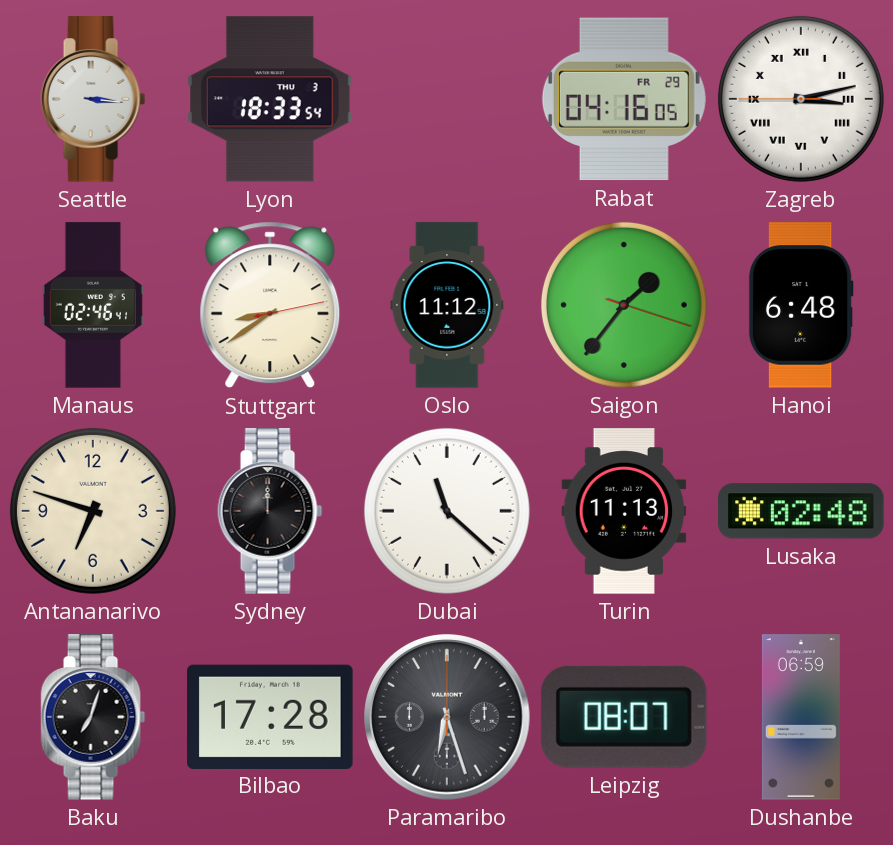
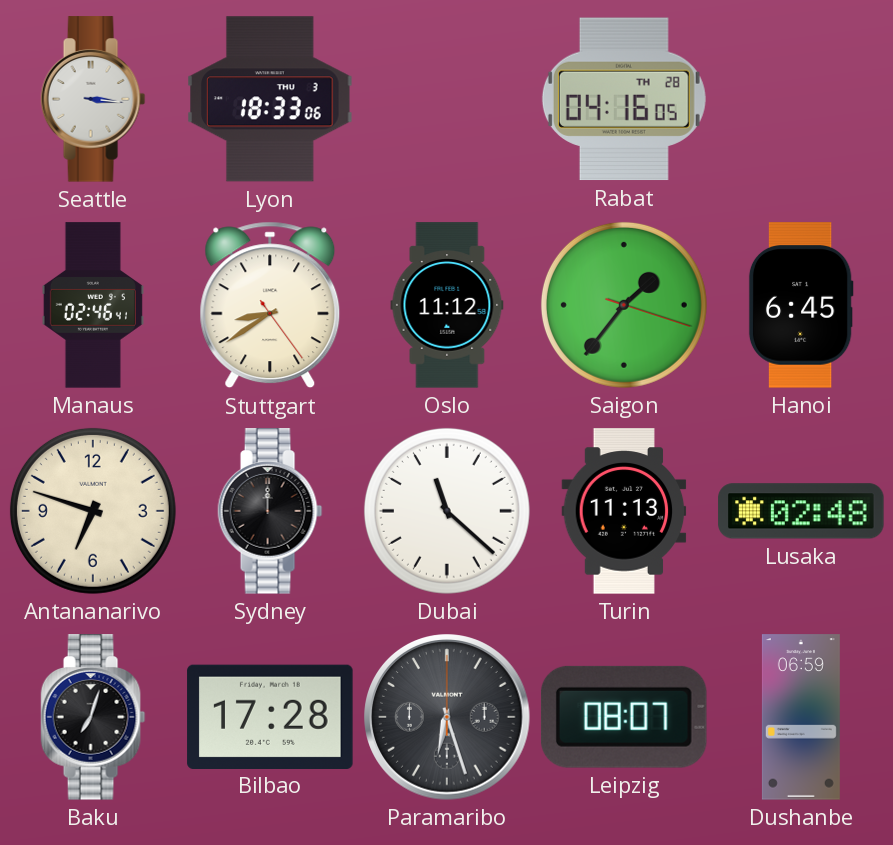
Lyon: 18:33:54 -> 18:33:06 (270, 99)
Rabat date: FR 29 -> TH 28 (624, 99)
Zagreb: 3:12 -> none (801, 99)
Stuttgart: 8:39:13 -> 8:39:24 (270, 305)
Hanoi: 6:48 -> 6:45 (801, 305)
